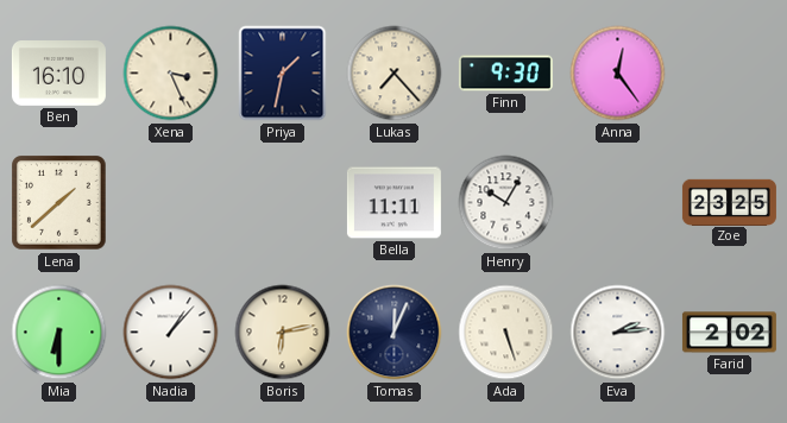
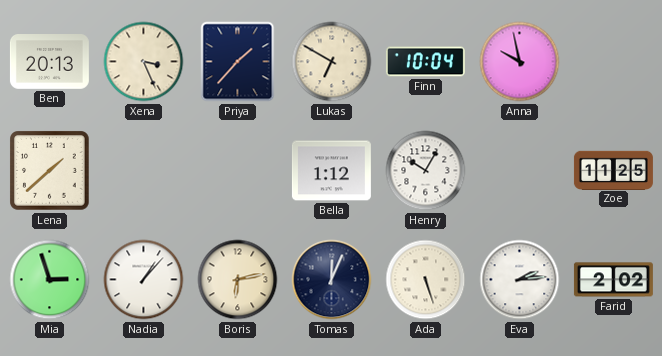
Ben: 16:10 -> 20:13 (49, 62)
Priya: 1:32 -> 1:37 (238, 62)
Lukas: 7:23 -> 6:50 (332, 62)
Finn: 9:30 -> 10:04 (425, 62)
Anna: 12:24 -> 9:58 (520, 62)
Bella: 11:11 -> 1:12 (331, 171)
Zoe: 23:25 -> 11:25 (613, 170)
Mia: 6:30 -> 2:57 (50, 280)
